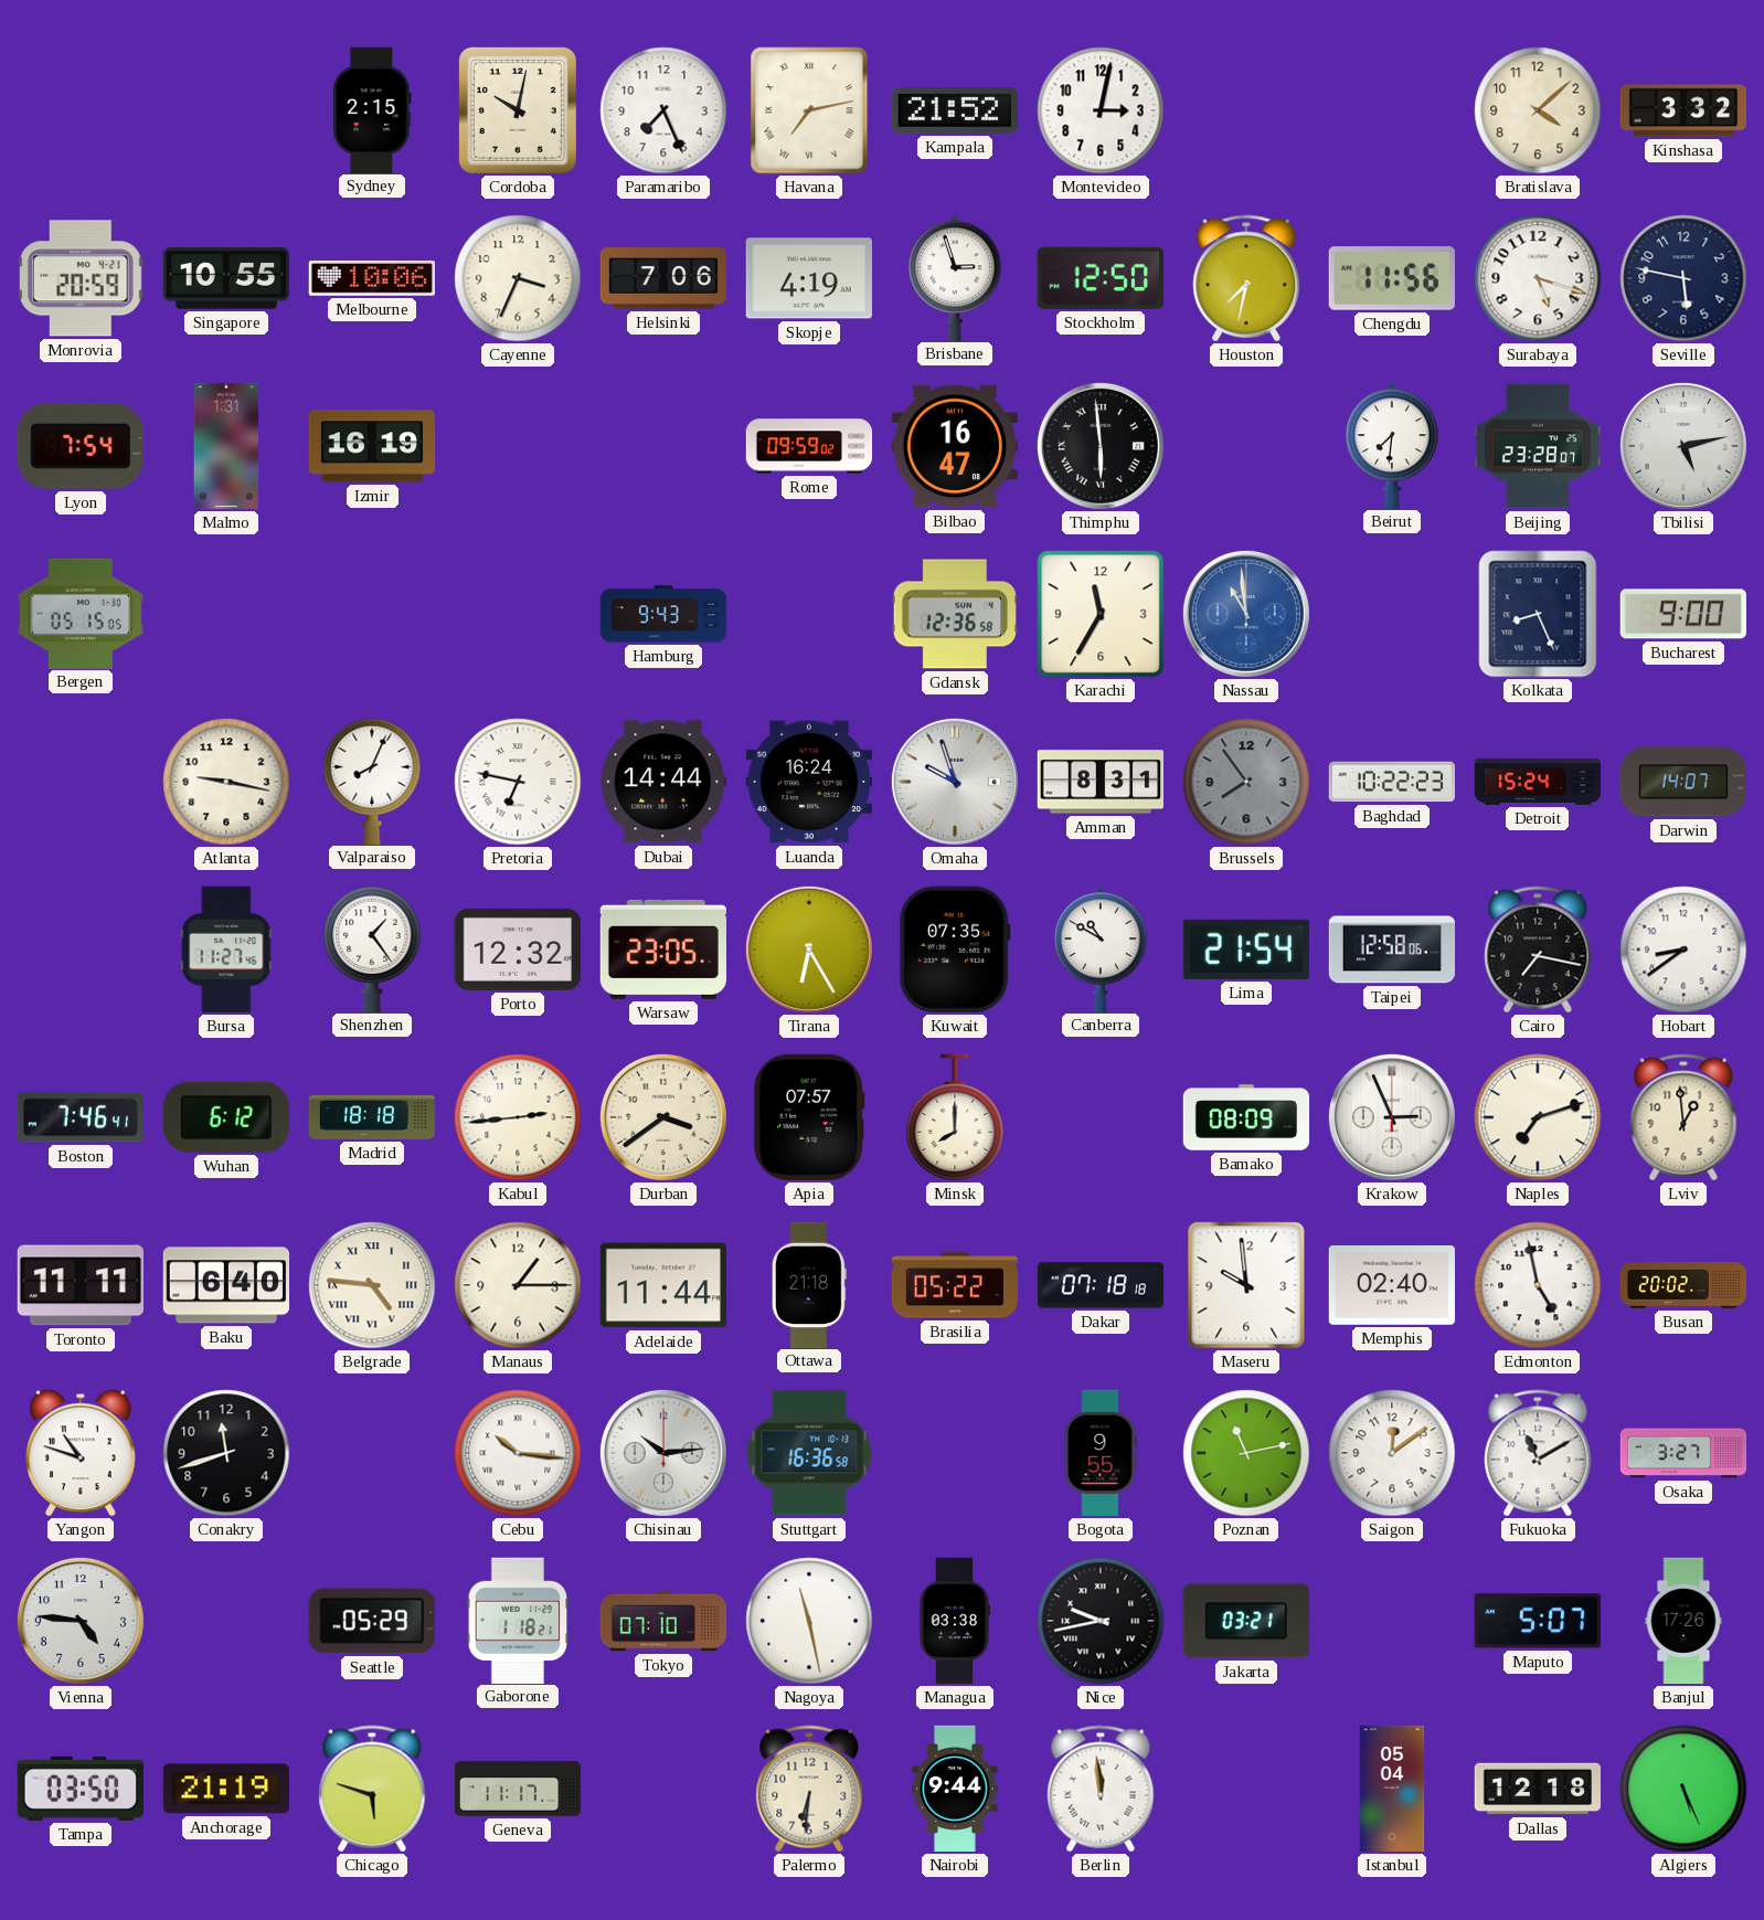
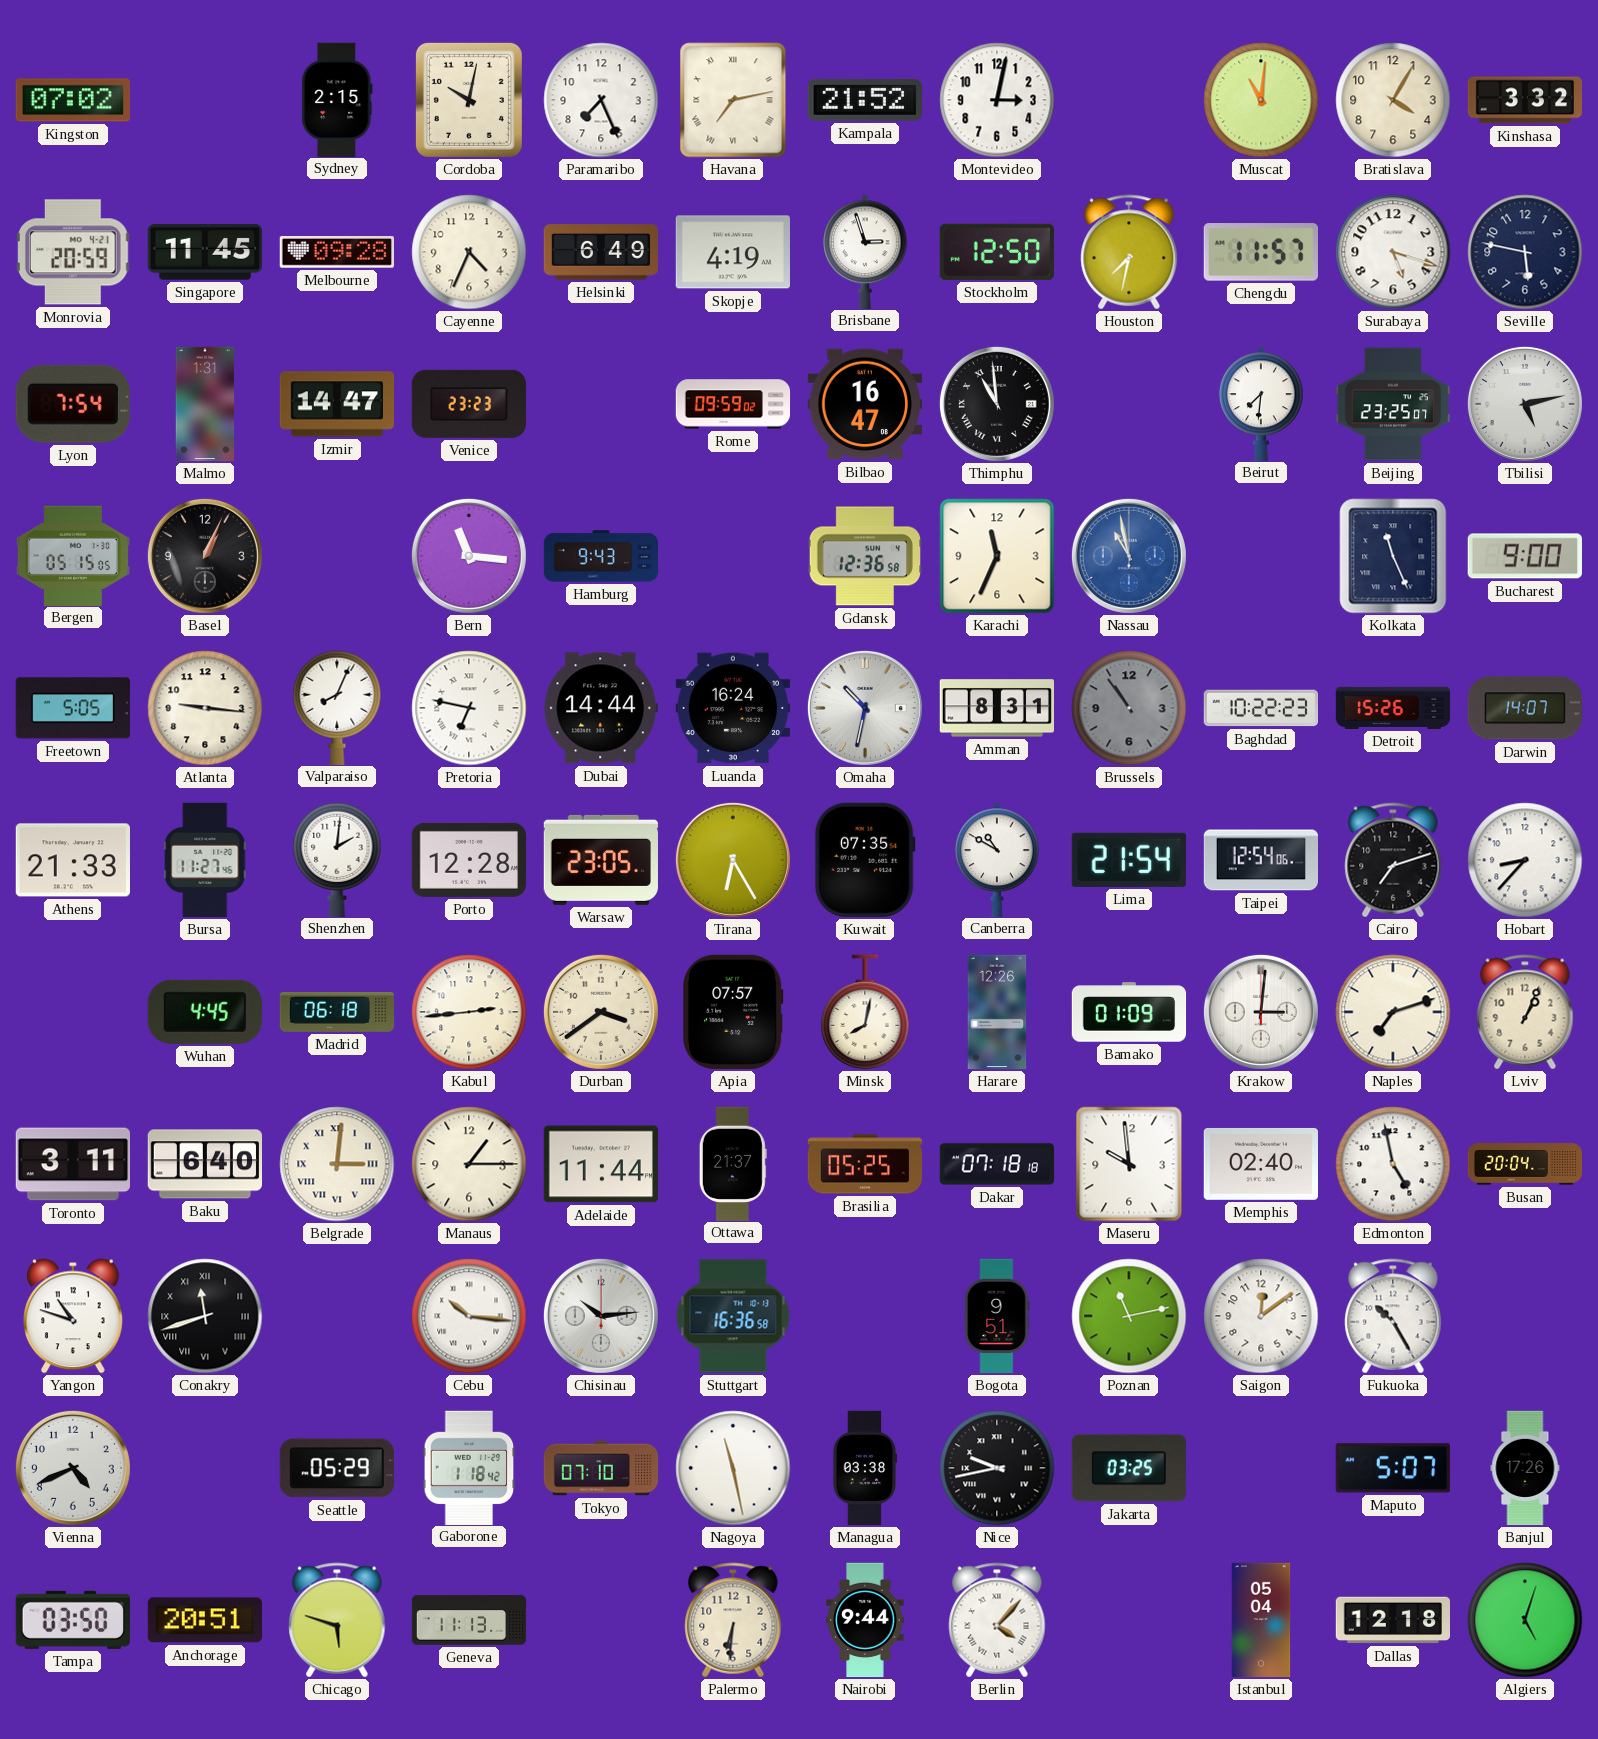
Kingston: none -> 07:02 (72, 100)
Muscat: none -> 11:01 (1261, 100)
Bratislava: 4:08 -> 4:05 (1393, 100)
Singapore: 10:55 -> 11:45 (205, 252)
Melbourne: 10:06 -> 09:28 (337, 252)
Cayenne: 3:34 -> 4:34 (469, 252)
Helsinki: 7:06 -> 6:49 (600, 252)
Chengdu: 11:56 -> 11:57 (1261, 252)
Izmir: 16:19 -> 14:47 (336, 404)
Venice: none -> 23:23 (469, 404)
Thimphu: 5:59 -> 10:59 (997, 404)
Beijing: 23:28 -> 23:25 (1393, 404)
Basel: none -> 1:04 (205, 556)
Bern: none -> 11:16 (469, 556)
Karachi: 11:35 -> 11:34 (997, 556)
Nassau: 10:59 -> 10:58 (1129, 556)
Kolkata: 8:26 -> 11:26 (1393, 556)
Freetown: none -> 5:05 (73, 708)
Atlanta: 9:17 -> 9:16 (205, 708)
Omaha: 9:57 -> 10:32 (865, 708)
Brussels: 7:54 -> 10:54 (1129, 708)
Detroit: 15:24 -> 15:26 (1393, 708)
Athens: none -> 21:33 (73, 860)
Shenzhen: 1:24 -> 2:01 (337, 859)
Porto: 12:32 -> 12:28 (468, 860)
Taipei: 12:58 -> 12:54 (1260, 860)
Cairo: 7:17 -> 7:12 (1393, 860)
Hobart: 8:39 -> 8:37 (1525, 860)
Boston: 7:46 -> none (79, 1117)
Wuhan: 6:12 -> 4:45 (205, 1012)
Madrid: 18:18 -> 06:18 (337, 1012)
Minsk: 8:00 -> 8:02 (865, 1012)
Harare: none -> 12:26 (997, 1012)
Bamako: 08:09 -> 01:09 (1129, 1012)
Krakow: 2:56 -> 3:01 (1261, 1012)
Lviv: 12:59 -> 1:04 (1525, 1012)
Toronto: 11:11 -> 3:11 (72, 1164)
Belgrade: 4:46 -> 3:01 (337, 1164)
Ottawa: 21:18 -> 21:37 (733, 1163)
Brasilia: 05:22 -> 05:25 (865, 1164)
Busan: 20:02 -> 20:04 (1525, 1164)
Conakry numerals: Arabic -> Roman (205, 1316)
Bogota: 9:55 -> 9:51 (997, 1316)
Fukuoka: 11:10 -> 10:25 (1393, 1316)
Osaka: 3:27 -> none (1683, 1453)
Vienna: 4:46 -> 4:41 (73, 1468)
Gaborone: 1:18:21 -> 1:18:42 (469, 1467)
Jakarta: 03:21 -> 03:25 (1129, 1468)
Anchorage: 21:19 -> 20:51 (205, 1620)
Geneva: 11:17 -> 11:13 (469, 1620)
Berlin: 11:59 -> 4:07 (997, 1620)
Algiers: 5:26 -> 5:03 (1525, 1620)
